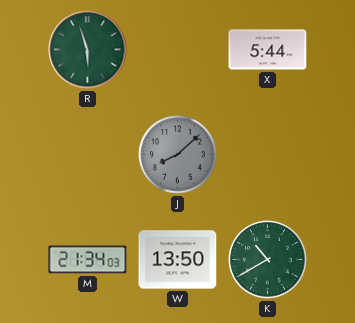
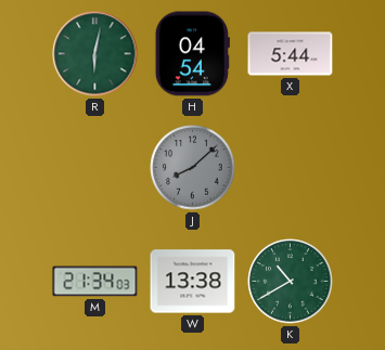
R: 5:57 -> 6:02 (95, 54)
H: none -> 04:54 (192, 54)
W: 13:50 -> 13:38 (193, 282)
